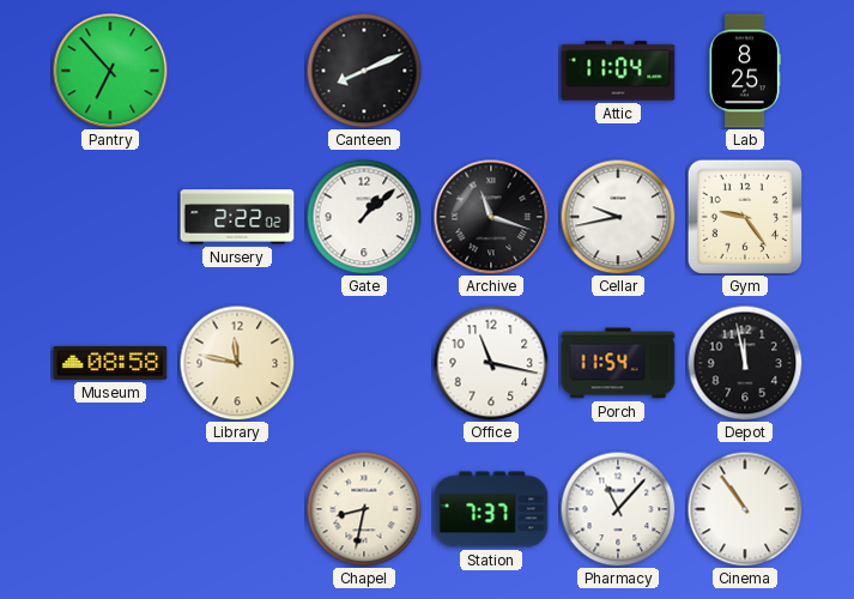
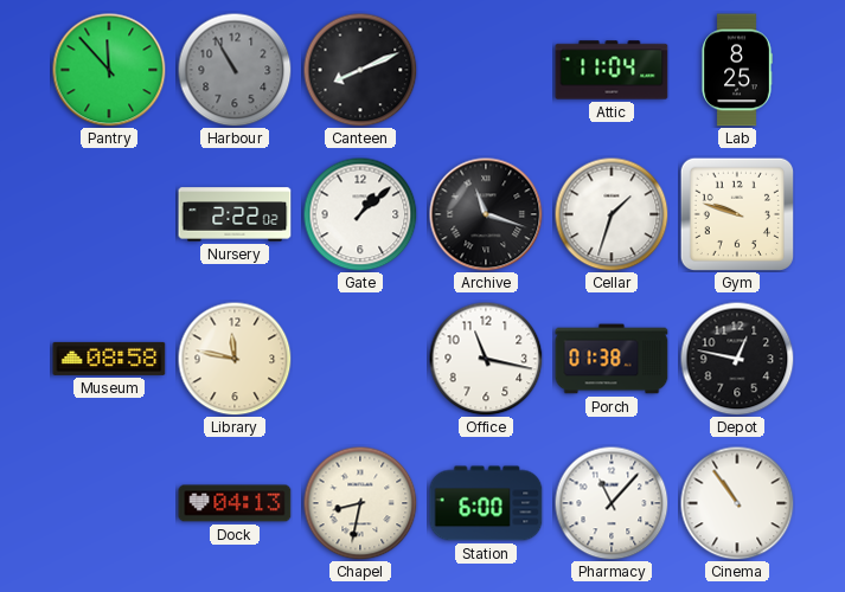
Pantry: 6:53 -> 11:53 (109, 70)
Harbour: none -> 10:55 (235, 70)
Cellar: 9:43 -> 1:33 (612, 214)
Gym: 9:24 -> 9:48 (737, 214)
Porch: 11:54 -> 01:38 (612, 359)
Depot: 11:58 -> 12:47 (737, 359)
Dock: none -> 04:13 (235, 503)
Station: 7:37 -> 6:00 (486, 503)
